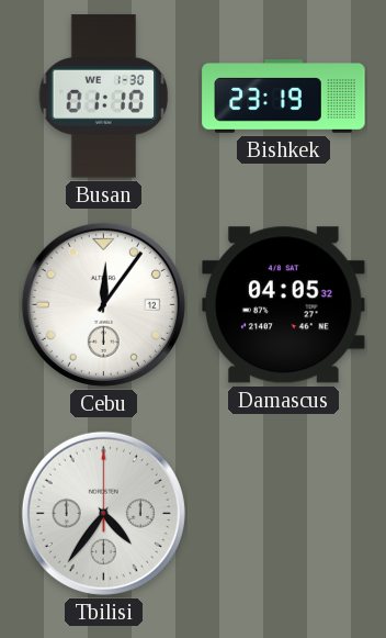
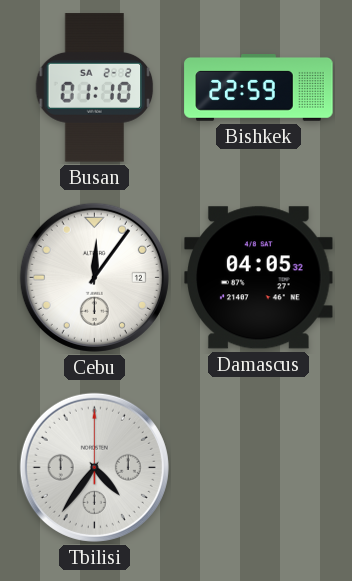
Busan date: WE 1-30 -> SA 2-2 (95, 88)
Bishkek: 23:19 -> 22:59 (259, 88)
